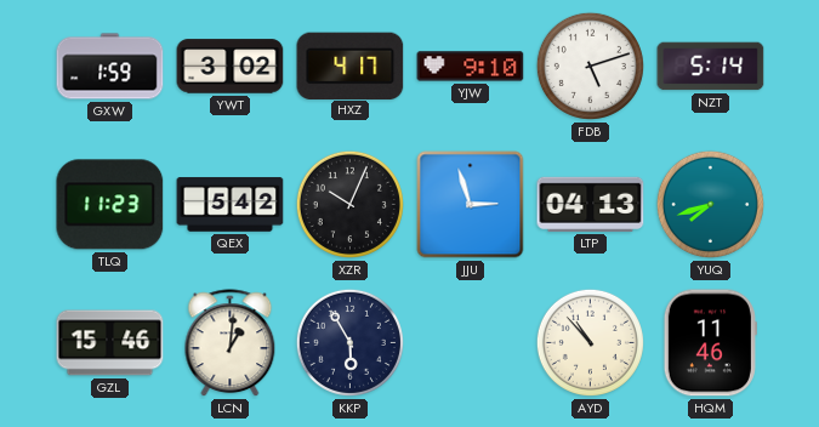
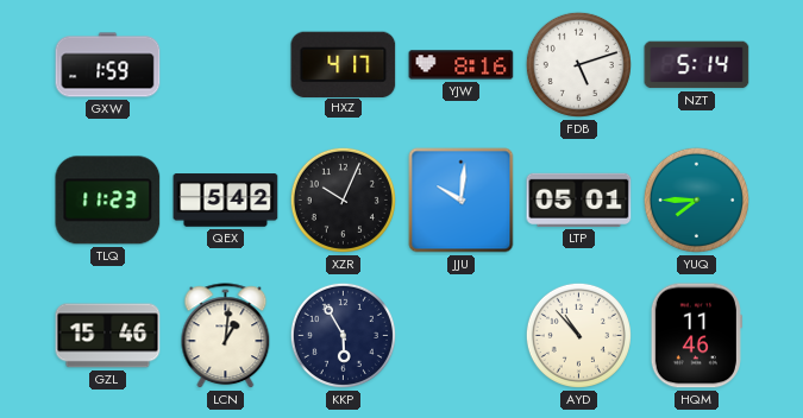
YWT: 3:02 -> none (231, 67)
YJW: 9:10 -> 8:16 (462, 65)
JJU: 2:57 -> 10:01 (462, 201)
LTP: 04:13 -> 05:01 (579, 199)
YUQ: 7:42 -> 7:45 (696, 199)
